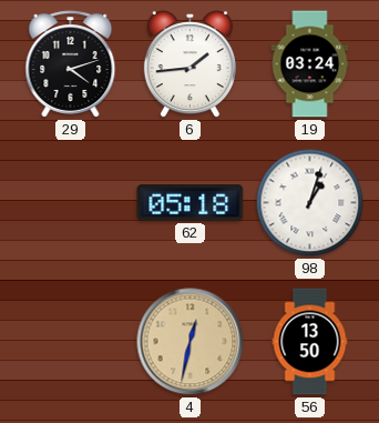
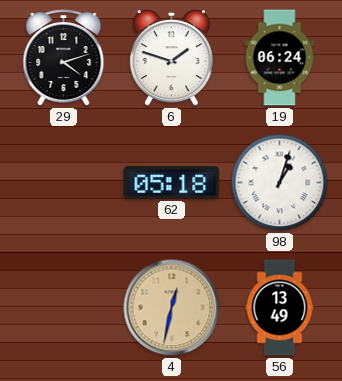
6: 1:44 -> 1:48 (171, 59)
19: 03:24 -> 06:24 (280, 58)
56: 13:50 -> 13:49 (280, 308)
